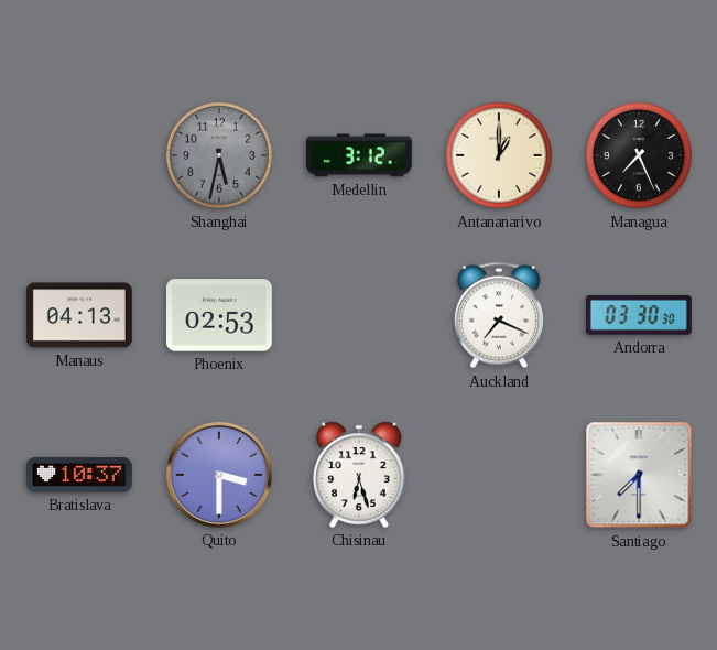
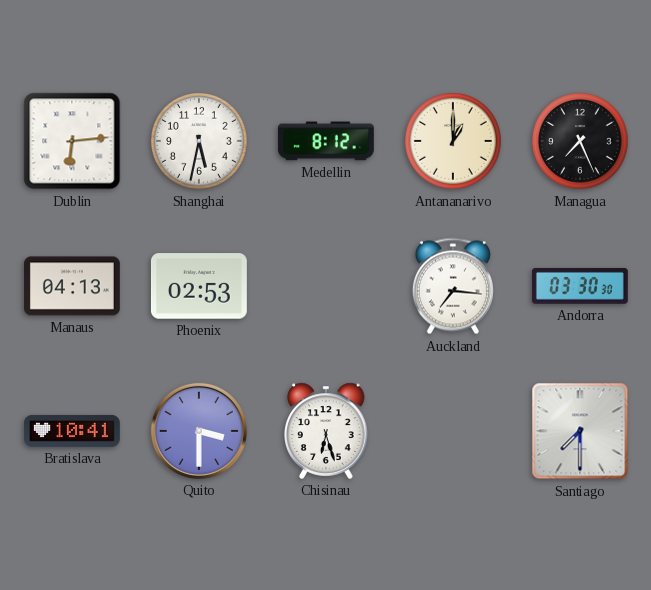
Dublin: none -> 6:14 (72, 141)
Shanghai dial: grey -> white (200, 142)
Medellin: 3:12 -> 8:12 (326, 141)
Auckland: 7:19 -> 7:16 (453, 286)
Bratislava: 10:37 -> 10:41 (72, 431)
